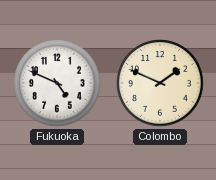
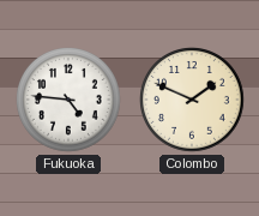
Fukuoka: 4:49 -> 4:46 (70, 101)
